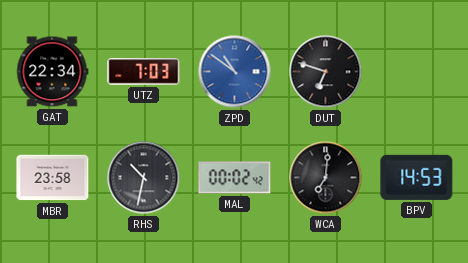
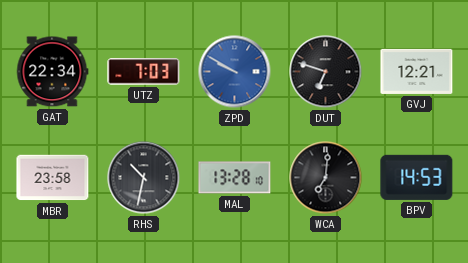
ZPD: 10:51 -> 9:50 (235, 72)
GVJ: none -> 12:21 (417, 71)
MAL: 00:02 -> 13:28 (235, 178)
